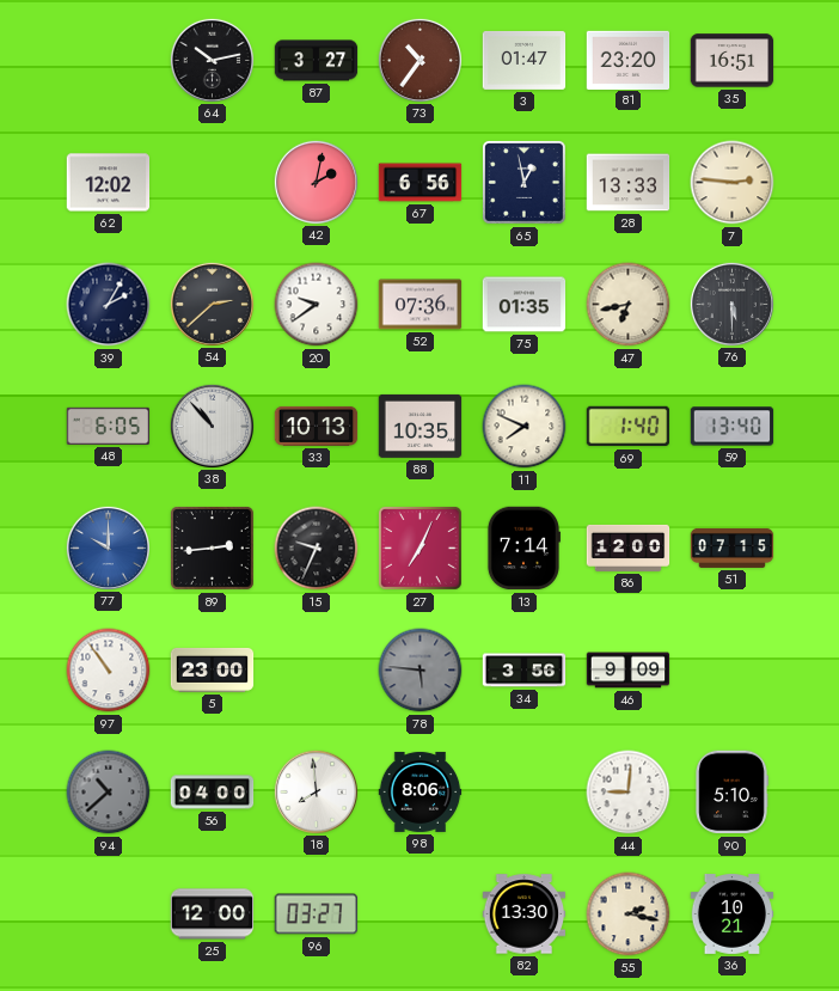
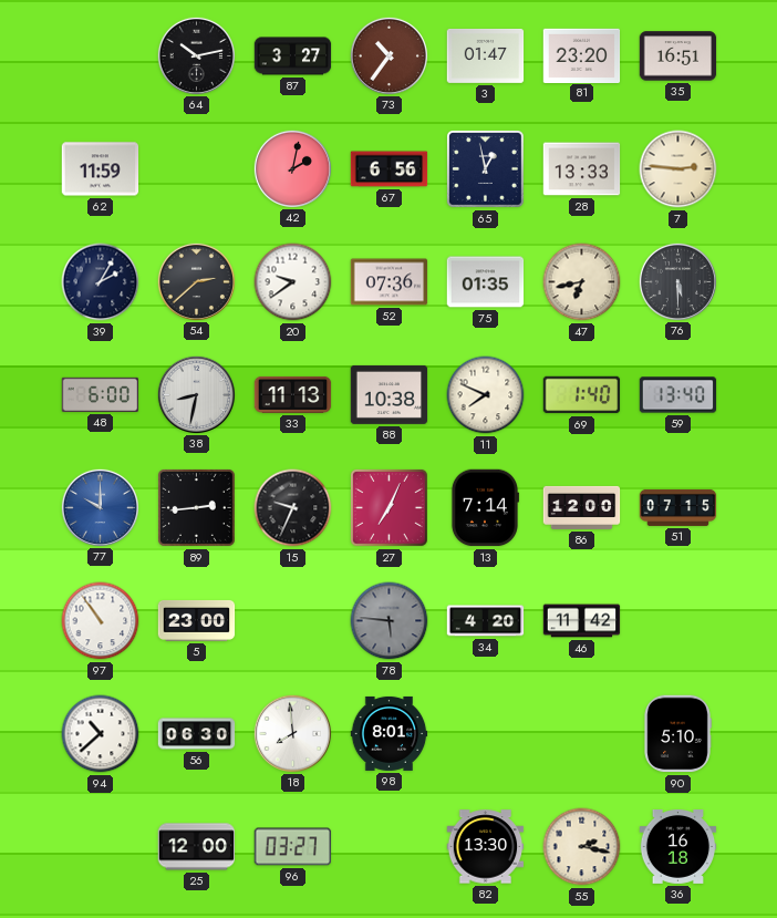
62: 12:02 -> 11:59 (101, 169)
48: 6:05 -> 6:00 (101, 394)
38: 10:53 -> 8:32 (196, 394)
33: 10:13 -> 11:13 (293, 394)
88: 10:35 -> 10:38 (390, 394)
34: 3:56 -> 4:20 (486, 621)
46: 9:09 -> 11:42 (582, 621)
94 dial: grey -> white (101, 734)
56: 04:00 -> 06:30 (197, 734)
98: 8:06 -> 8:01 (390, 733)
44: 9:01 -> none (629, 793)
36: 10:21 -> 16:18 (678, 847)
